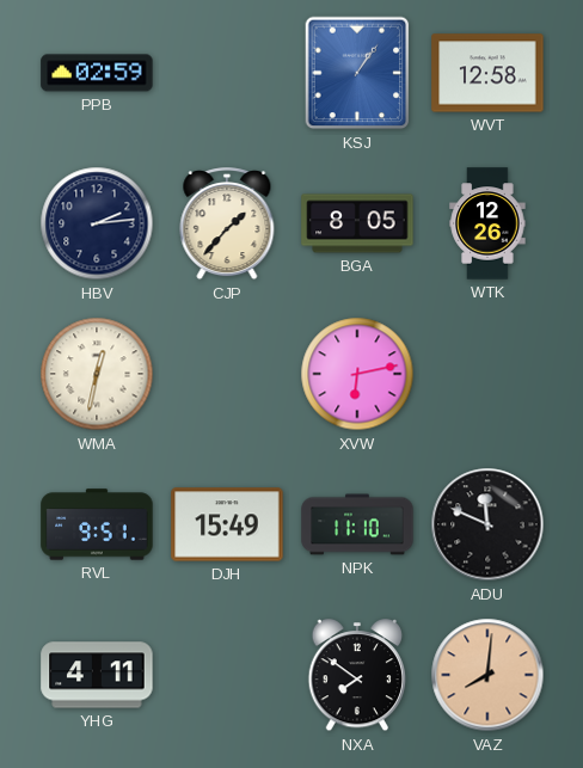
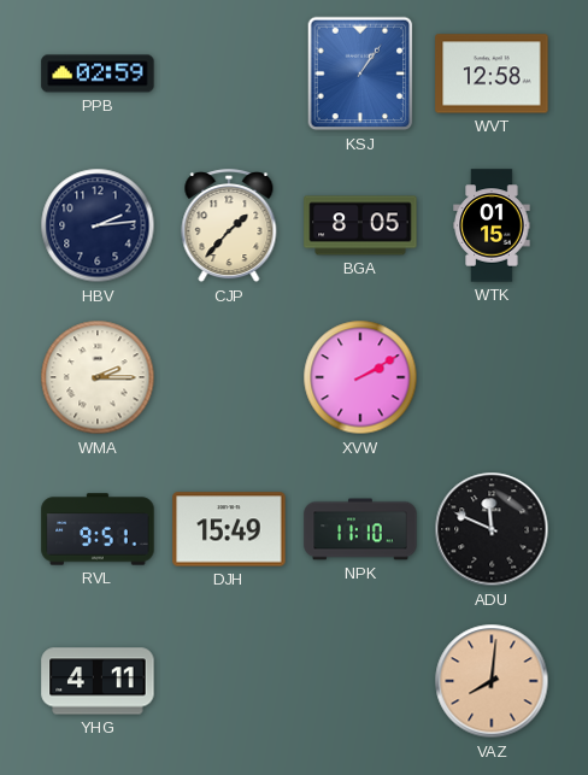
WTK: 12:26 -> 01:15 (492, 225)
WMA: 12:32 -> 2:15 (98, 377)
XVW: 6:13 -> 2:10 (360, 377)
NXA: 7:51 -> none (357, 676)
